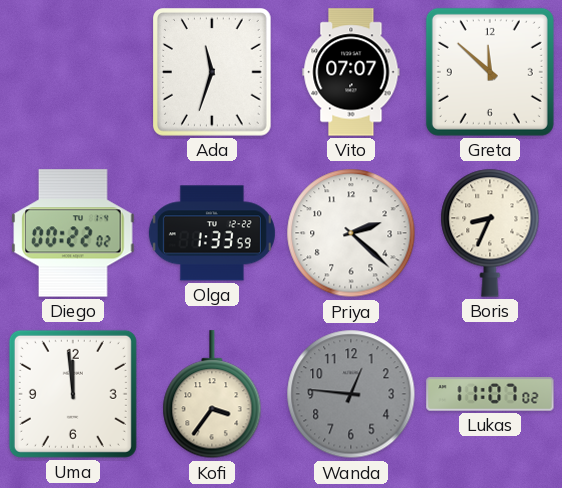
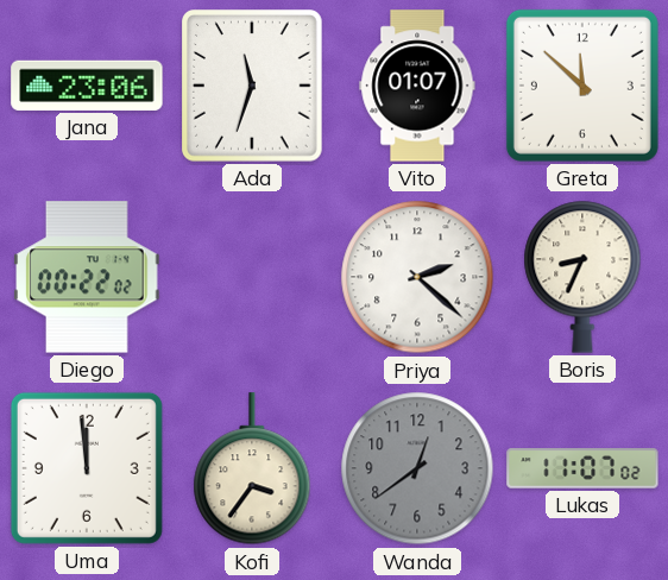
Jana: none -> 23:06 (87, 86)
Vito: 07:07 -> 01:07 (417, 86)
Olga: 1:33 -> none (212, 233)
Wanda: 12:46 -> 12:39 (417, 468)
